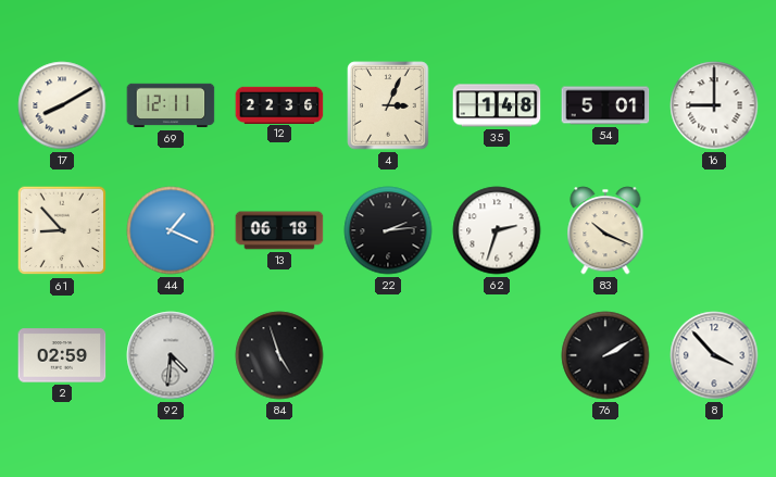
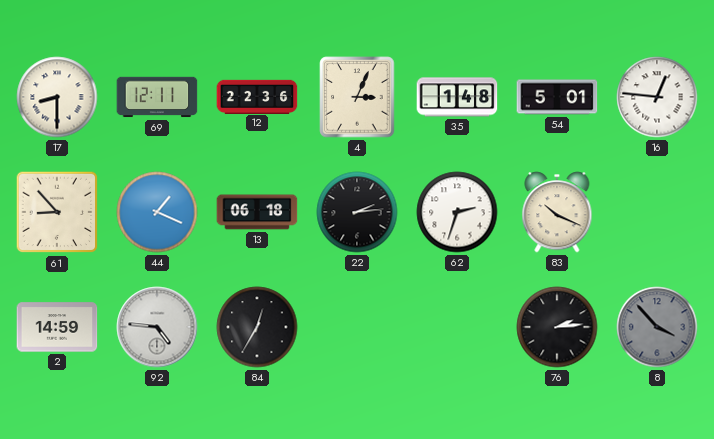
17: 8:10 -> 8:30 (57, 97)
16: 9:00 -> 12:46 (657, 97)
2: 02:59 -> 14:59 (57, 327)
92: 4:31 -> 4:46 (157, 327)
84: 4:57 -> 12:35 (257, 327)
76: 2:10 -> 2:14 (557, 327)
8 dial: white -> grey (657, 327)
